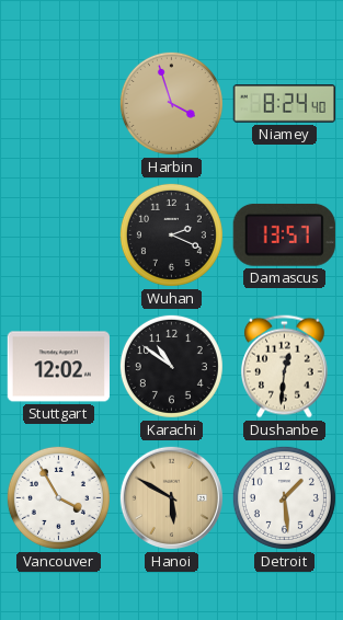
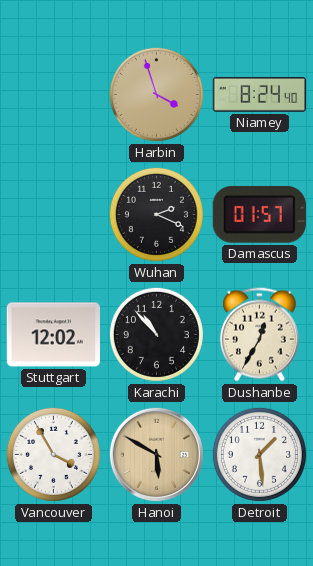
Damascus: 13:57 -> 01:57 (259, 215)
Karachi: 10:51 -> 10:53 (156, 334)
Dushanbe: 12:31 -> 12:35 (259, 335)
